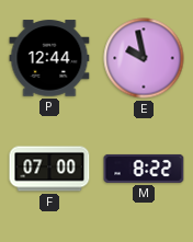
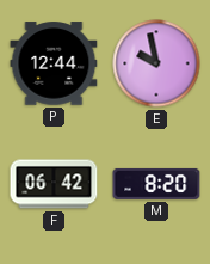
F: 07:00 -> 06:42 (54, 184)
M: 8:22 -> 8:20 (156, 184)
